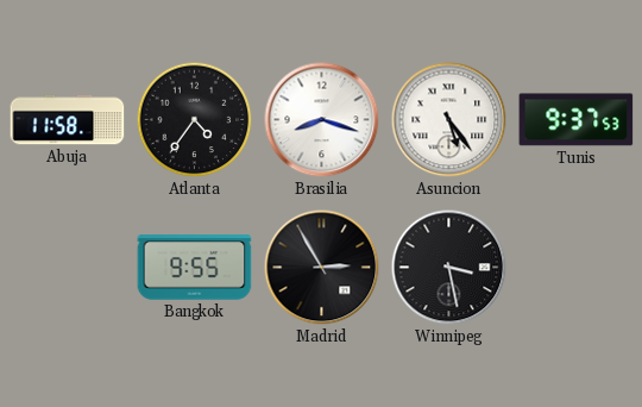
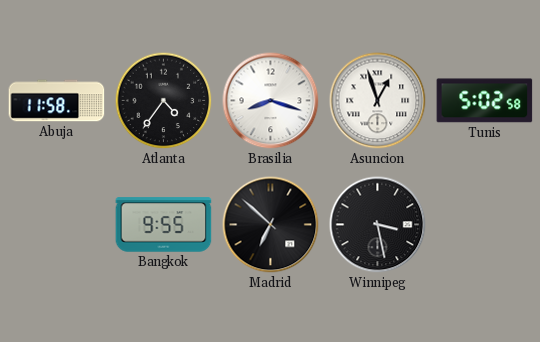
Asuncion: 5:24 -> 12:57 (378, 101)
Tunis: 9:37 -> 5:02 (485, 101)
Madrid: 2:55 -> 6:52 (271, 225)
